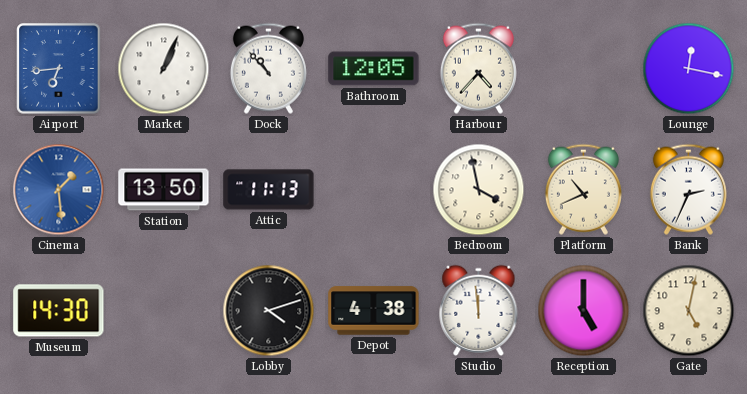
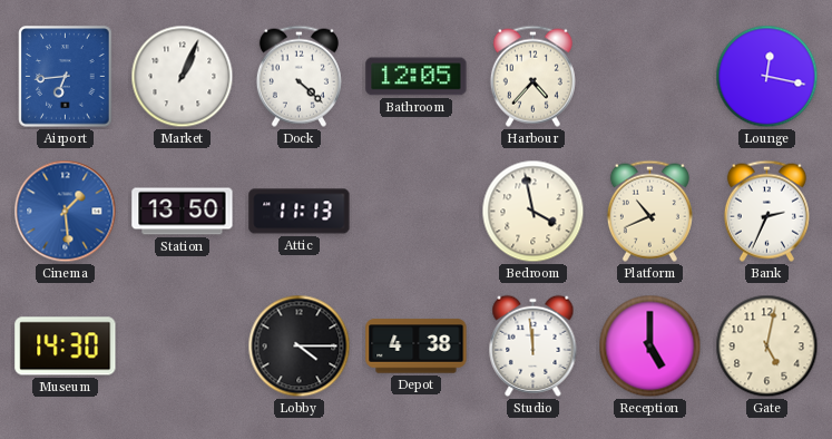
Dock: 10:53 -> 4:22 (298, 76)
Lobby: 4:12 -> 4:15 (300, 347)
